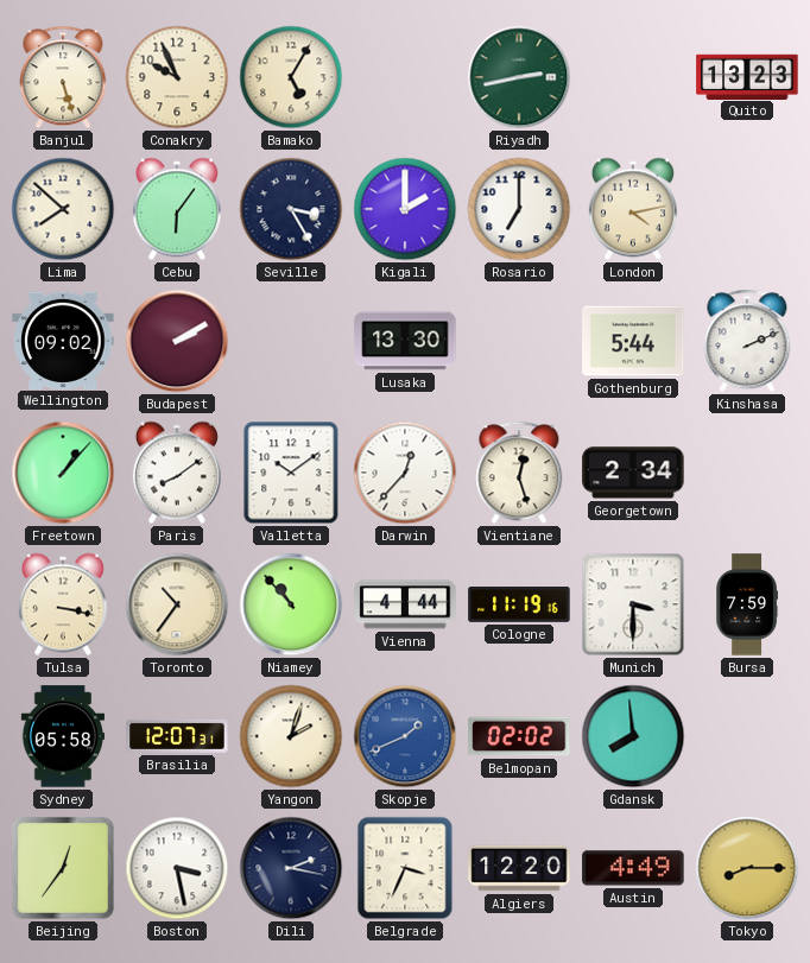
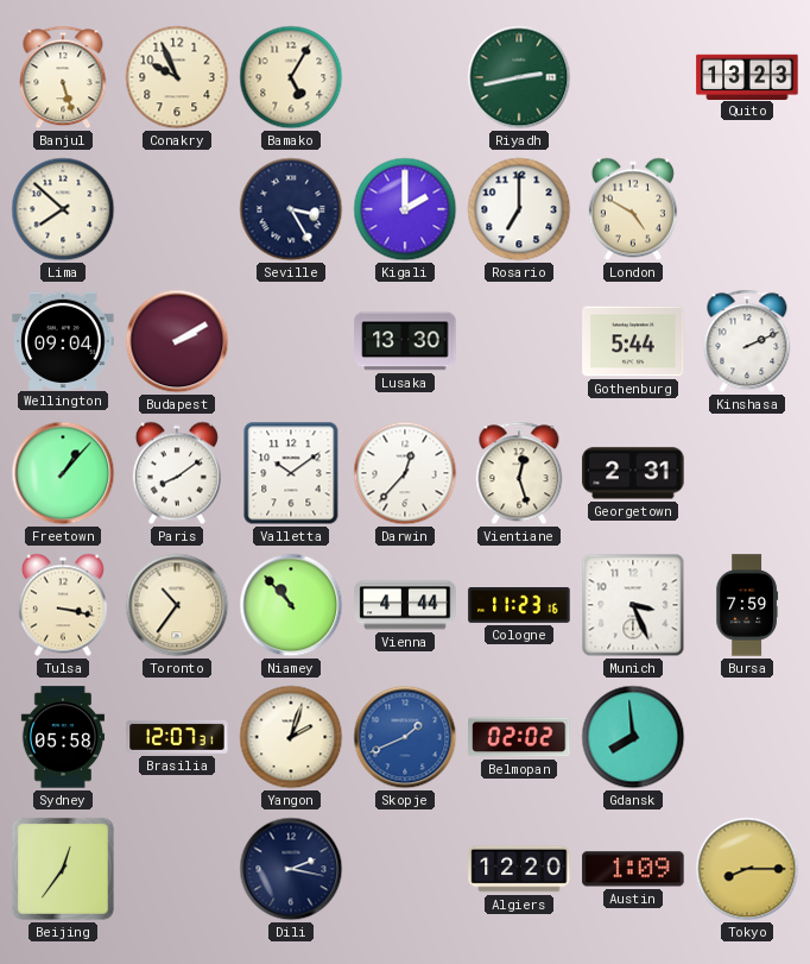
Cebu: 6:06 -> none (177, 209)
London: 4:13 -> 4:50 (633, 209)
Wellington: 09:02 -> 09:04 (63, 340)
Georgetown: 2:34 -> 2:31 (633, 473)
Cologne: 11:19 -> 11:23 (519, 606)
Munich: 3:30 -> 3:26 (633, 605)
Boston: 3:28 -> none (177, 868)
Belgrade: 3:34 -> none (405, 868)
Austin: 4:49 -> 1:09 (633, 869)
